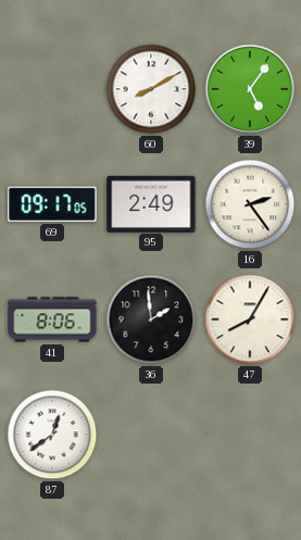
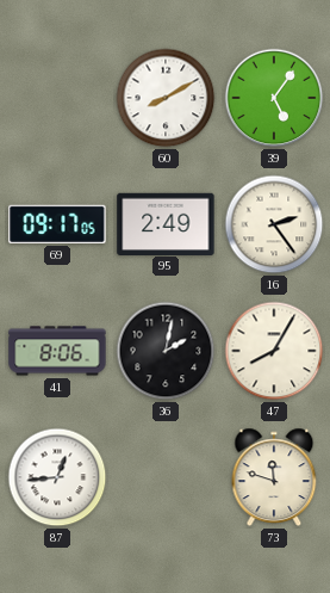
36: 1:59 -> 2:02 (166, 351)
87: 12:39 -> 12:44 (57, 477)
73: none -> 11:48 (274, 477)
